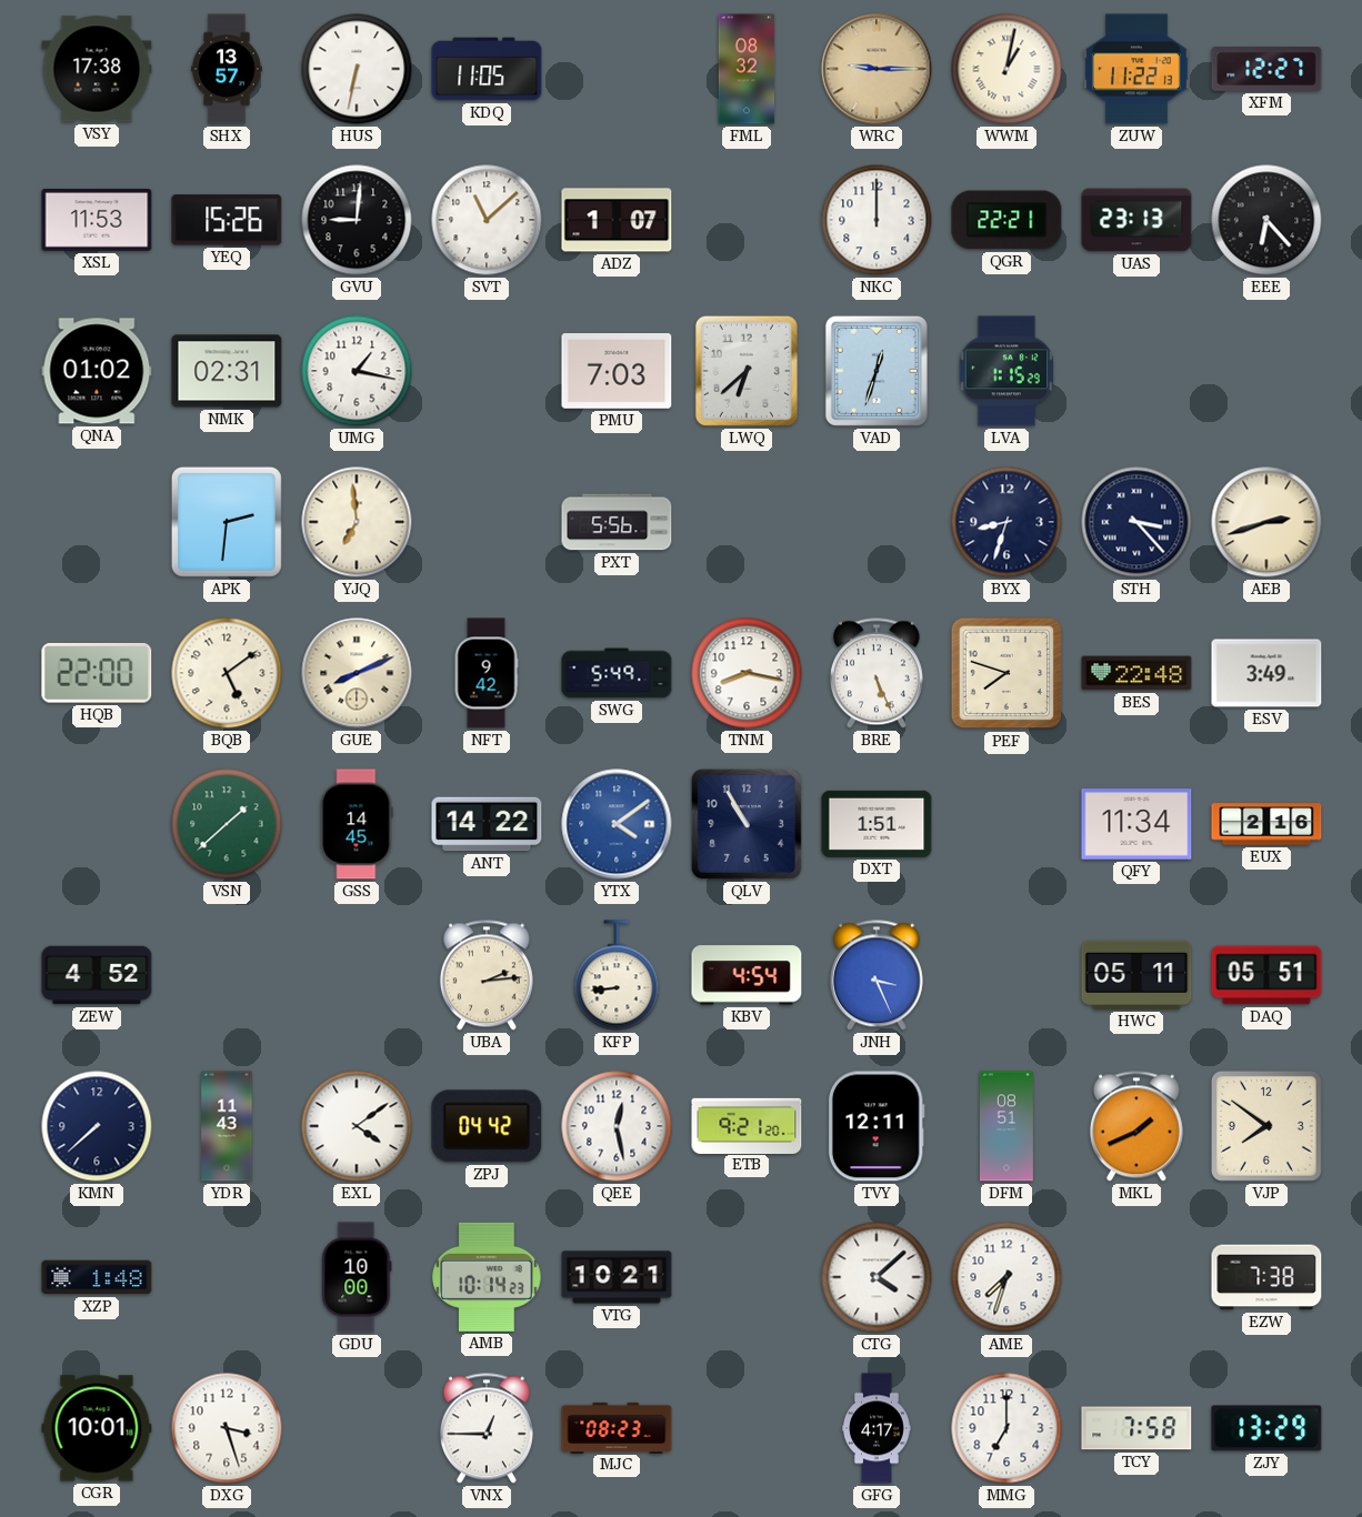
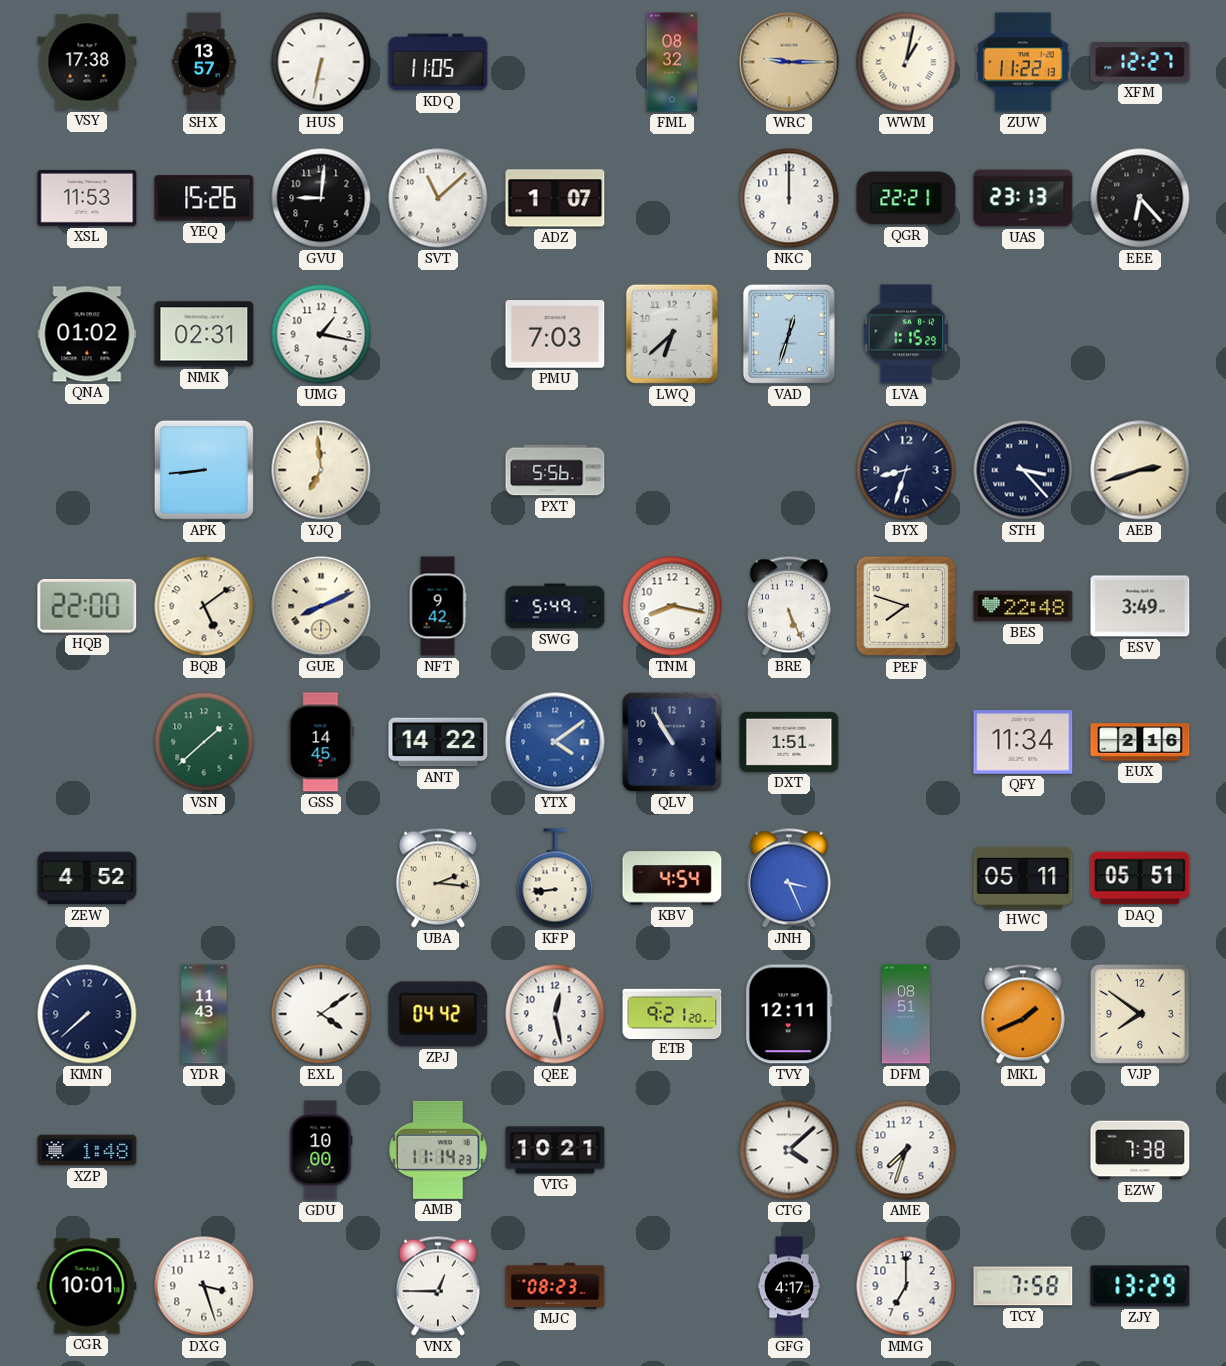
APK: 2:31 -> 8:44 (204, 470)
UBA: 2:14 -> 2:16 (438, 878)
AMB: 10:14 -> 11:14 (438, 1150)
